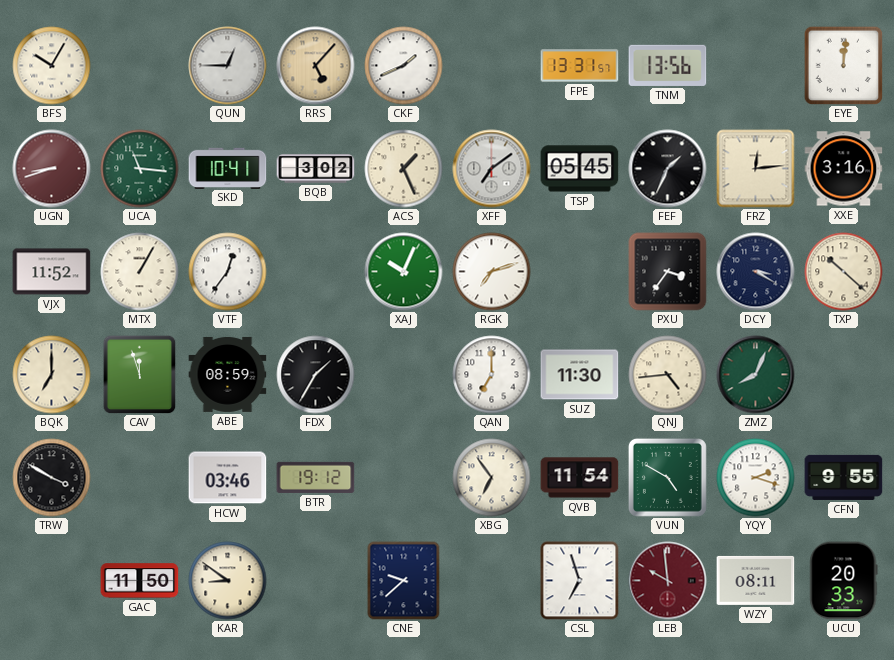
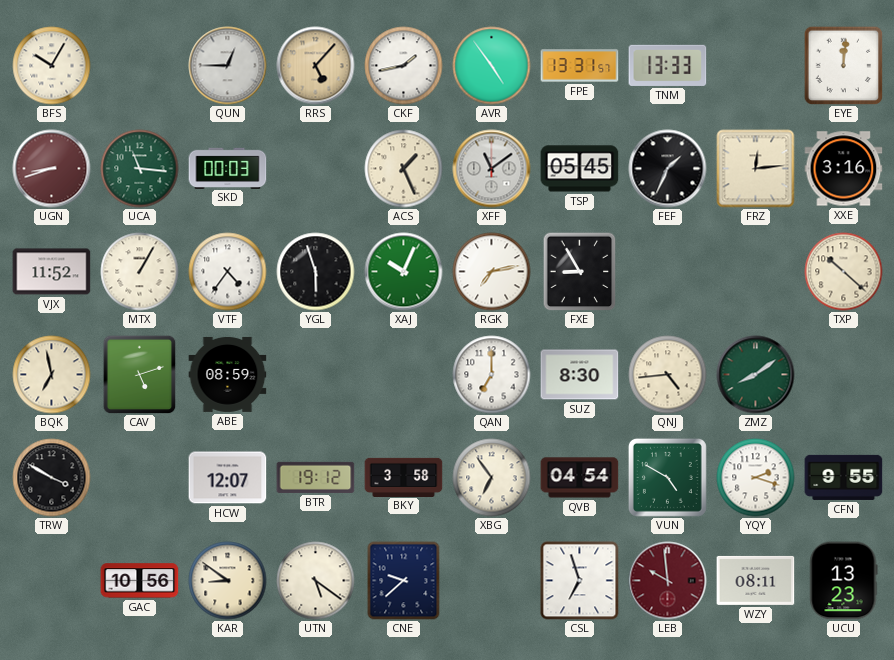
CKF: 1:41 -> 1:43 (404, 66)
AVR: none -> 4:54 (492, 66)
TNM: 13:56 -> 13:33 (668, 65)
SKD: 10:41 -> 00:03 (228, 168)
BQB: 3:02 -> none (316, 169)
XFF: 7:09 -> 11:09 (492, 169)
VTF: 12:36 -> 4:36 (228, 272)
YGL: none -> 5:57 (316, 272)
RGK: 7:12 -> 7:13 (492, 272)
FXE: none -> 8:55 (580, 271)
PXU: 3:36 -> none (668, 272)
DCY: 3:20 -> none (756, 272)
BQK: 7:00 -> 6:58 (52, 375)
CAV: 11:57 -> 5:12 (140, 374)
FDX: 1:35 -> none (316, 375)
SUZ: 11:30 -> 8:30 (580, 375)
ZMZ: 8:04 -> 8:09 (756, 375)
HCW: 03:46 -> 12:07 (228, 478)
BKY: none -> 3:58 (404, 477)
QVB: 11:54 -> 04:54 (580, 478)
GAC: 11:50 -> 10:56 (140, 581)
UTN: none -> 5:21 (316, 581)
UCU: 20:33 -> 13:23 (844, 581)
